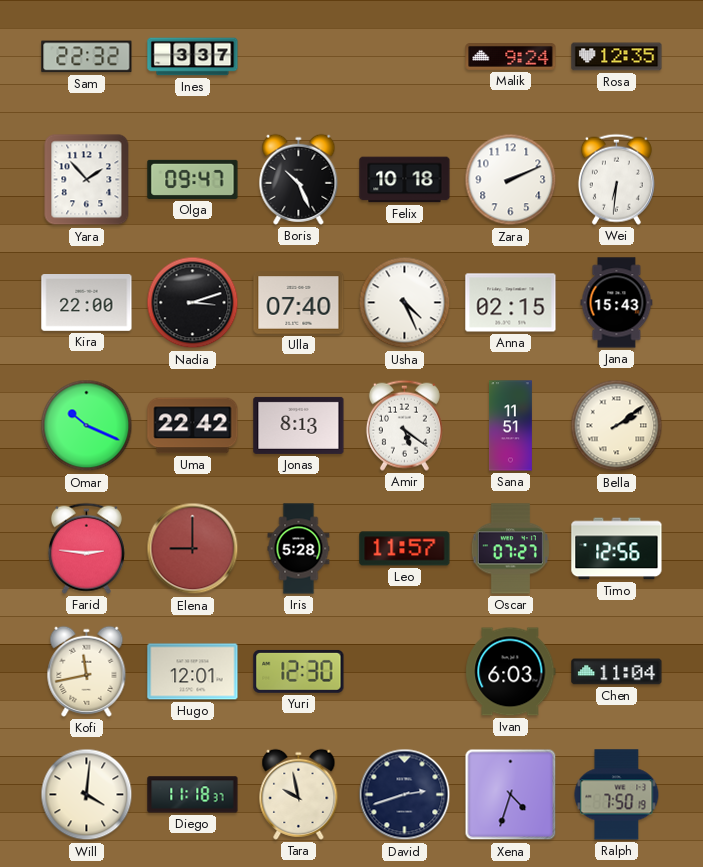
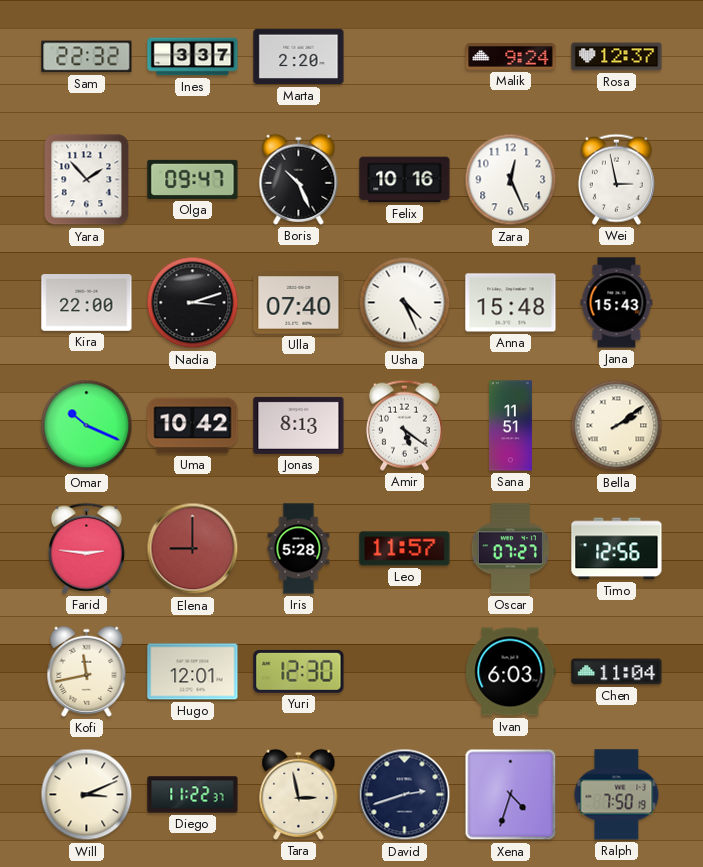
Marta: none -> 2:20 (299, 57)
Rosa: 12:35 -> 12:37 (617, 57)
Felix: 10:18 -> 10:16 (405, 180)
Zara: 2:11 -> 12:26 (511, 180)
Wei: 6:31 -> 2:58 (616, 179)
Anna: 02:15 -> 15:48 (511, 303)
Uma: 22:42 -> 10:42 (193, 426)
Will: 4:01 -> 3:11 (87, 795)
Diego: 11:18 -> 11:22 (193, 795)
Tara: 9:58 -> 2:58 (299, 794)
